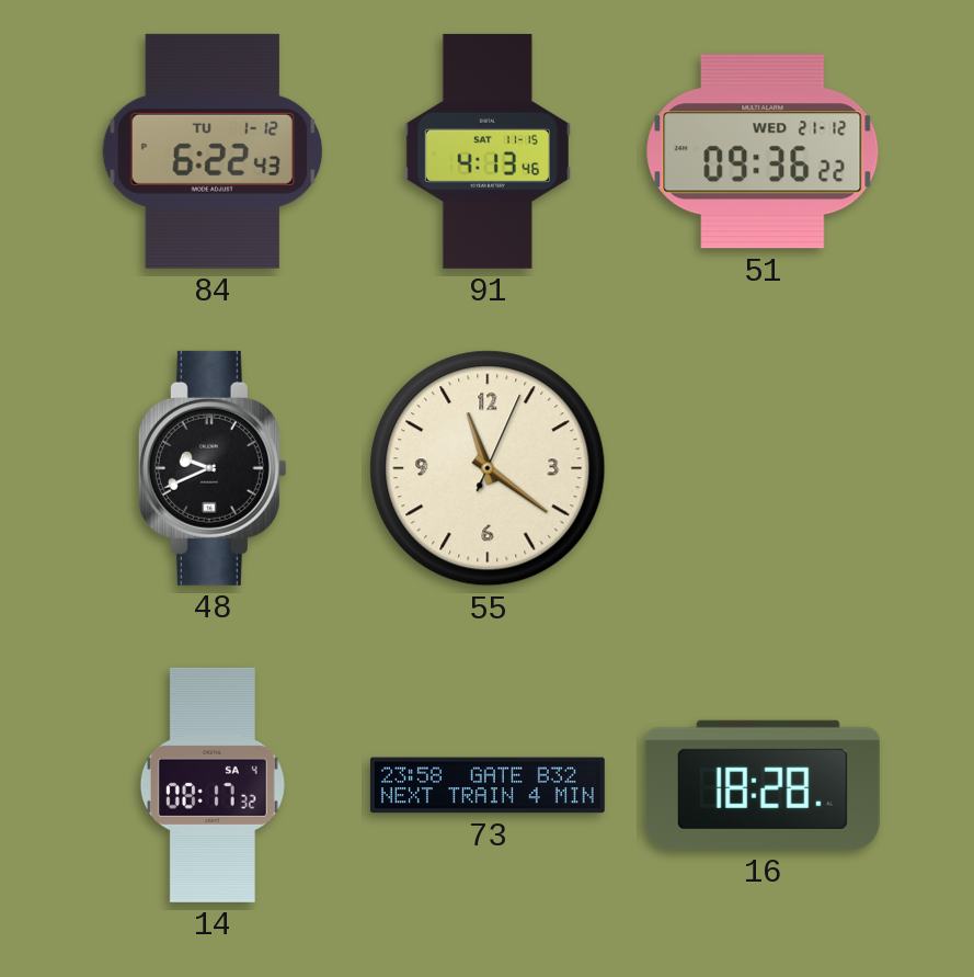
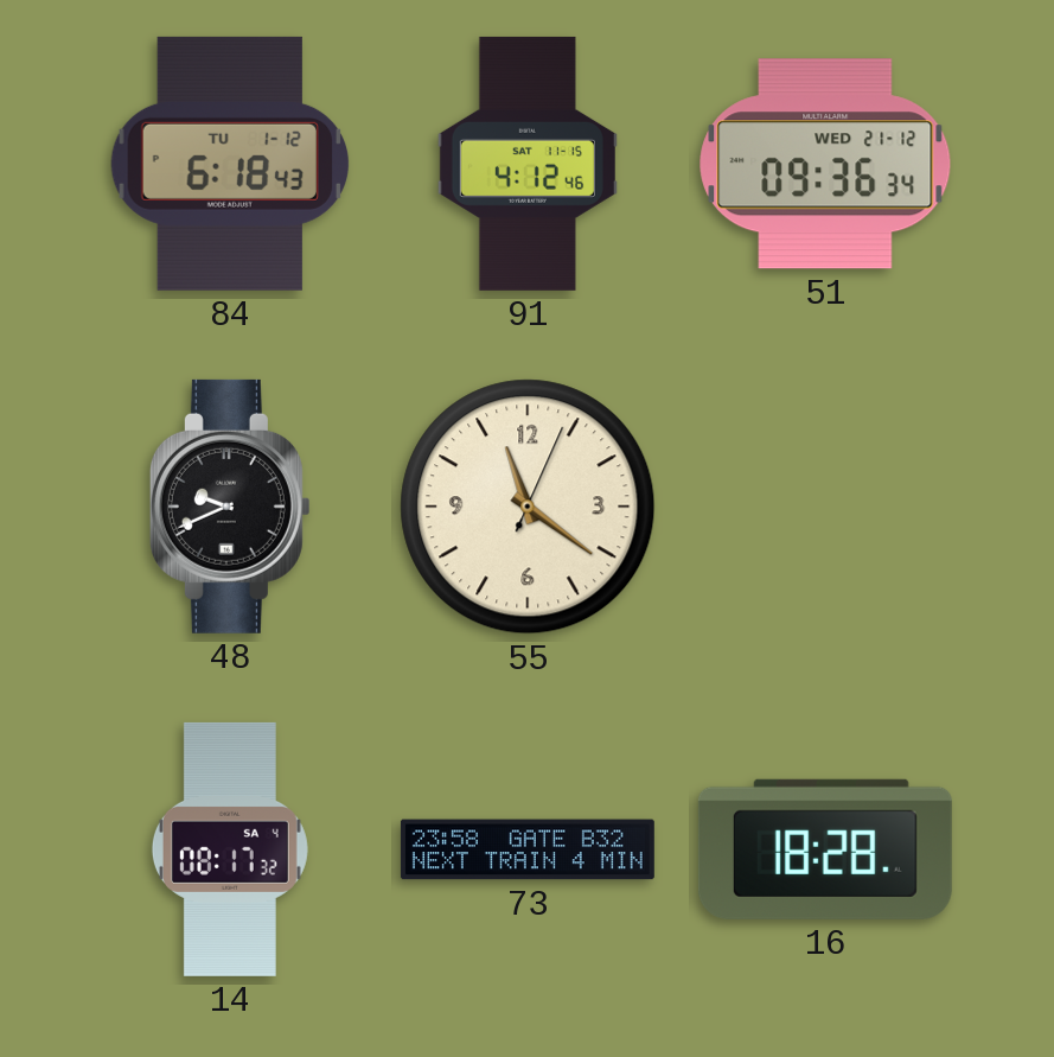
84: 6:22 -> 6:18 (229, 164)
91: 4:13 -> 4:12 (528, 164)
51: 09:36:22 -> 09:36:34 (825, 164)
